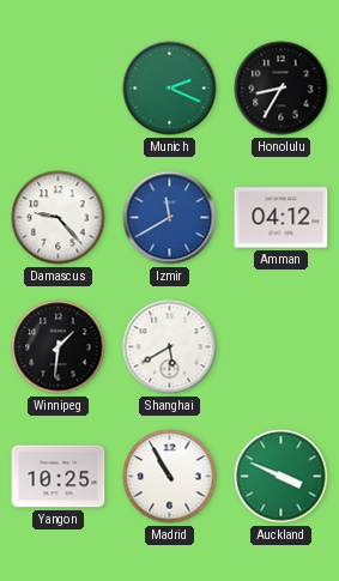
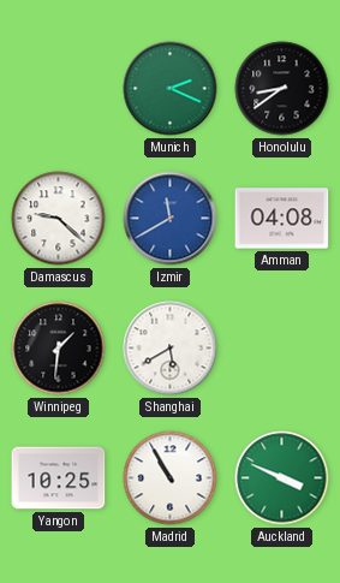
Honolulu: 8:35 -> 8:39 (282, 89)
Damascus: 9:23 -> 9:22 (59, 219)
Amman: 04:12 -> 04:08 (282, 219)
